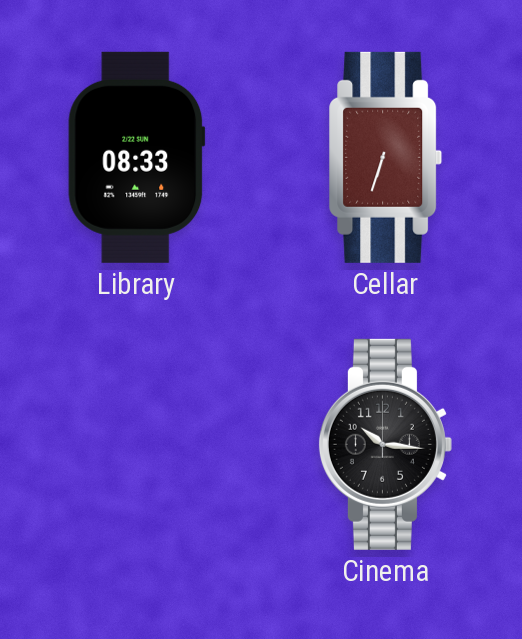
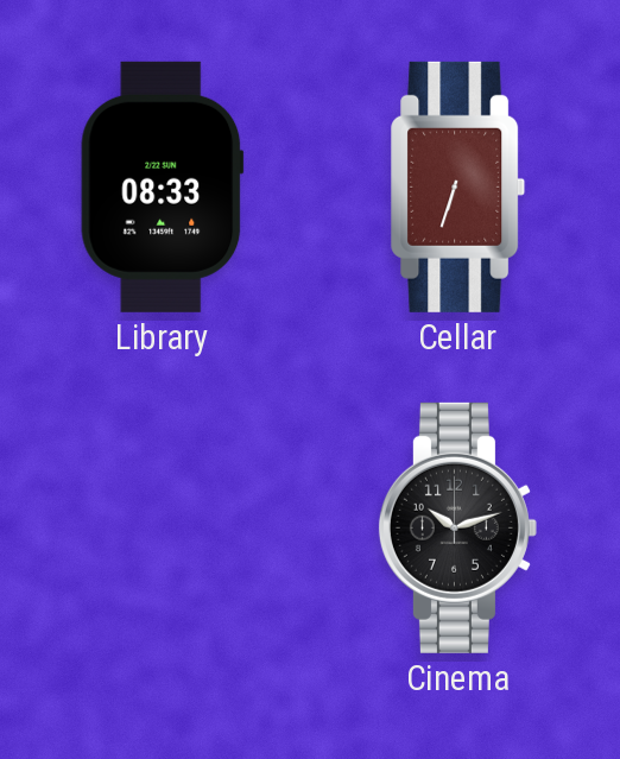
Cinema: 10:16 -> 10:12 (457, 527)
